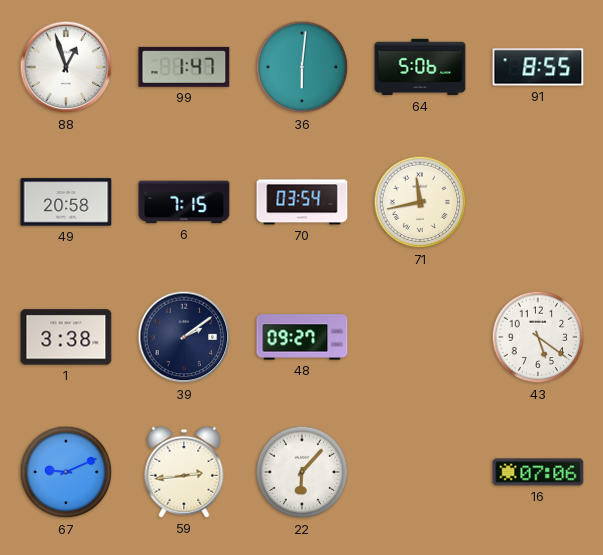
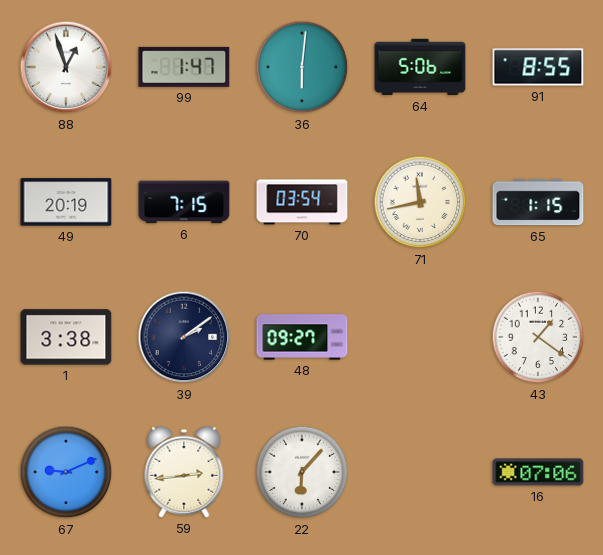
49: 20:58 -> 20:19 (66, 202)
65: none -> 1:15 (538, 202)
43: 5:21 -> 1:21 (538, 337)
